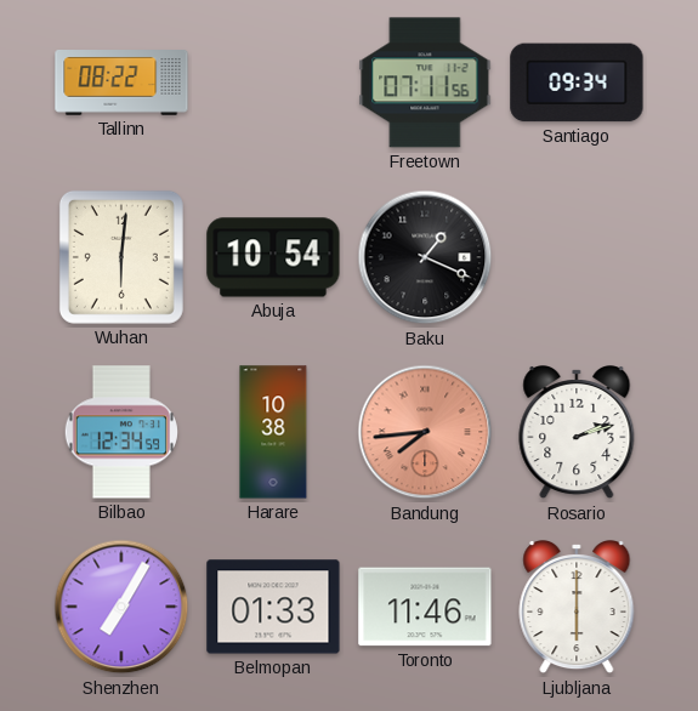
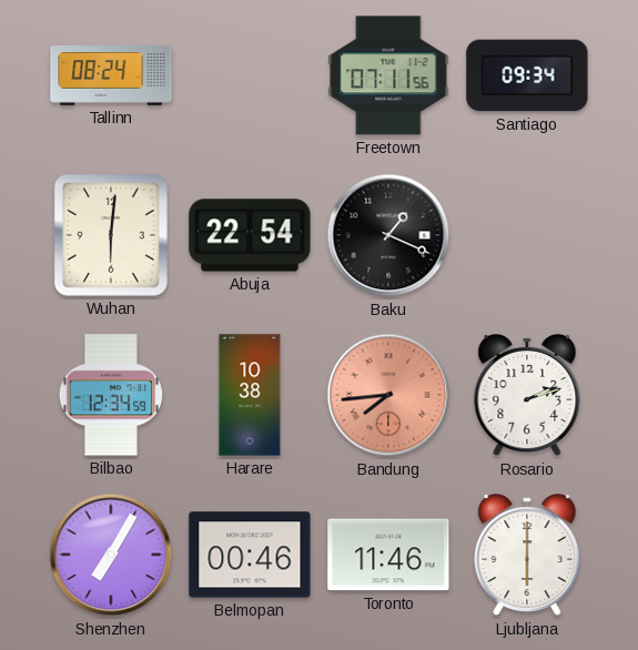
Tallinn: 08:22 -> 08:24 (111, 77)
Abuja: 10:54 -> 22:54 (250, 235)
Belmopan: 01:33 -> 00:46 (250, 555)
